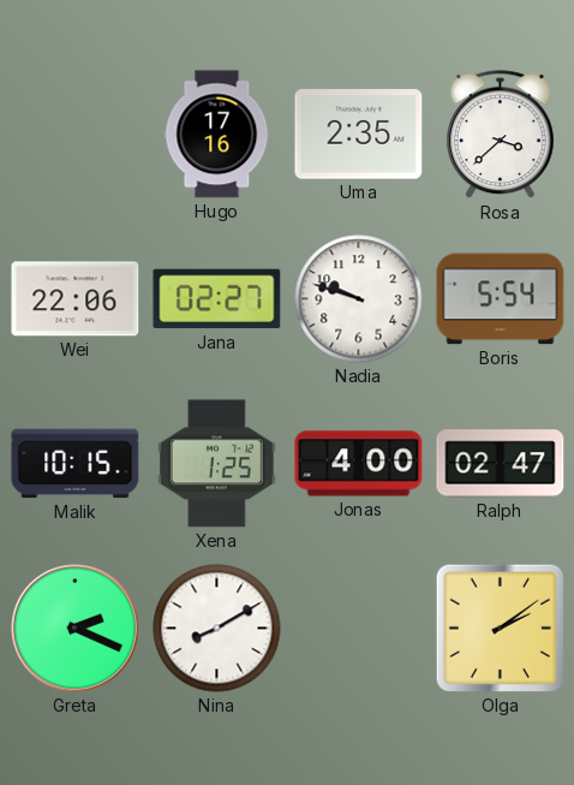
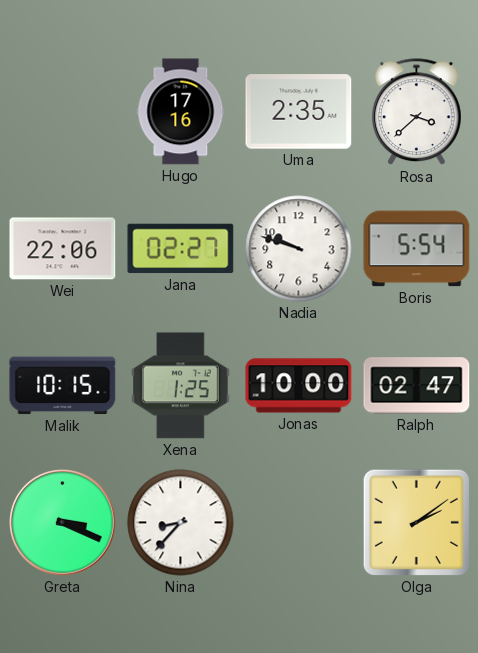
Jonas: 4:00 -> 10:00 (299, 386)
Greta: 2:19 -> 3:19 (63, 523)
Nina: 8:10 -> 8:37 (181, 523)
